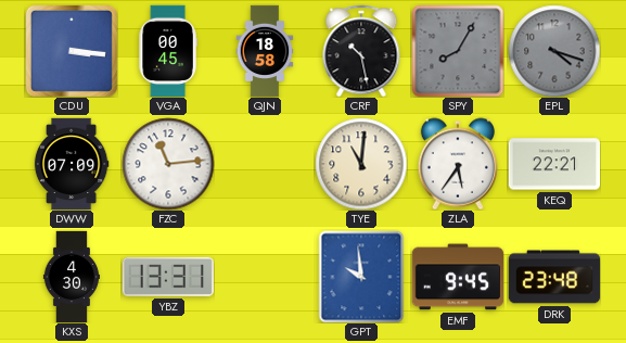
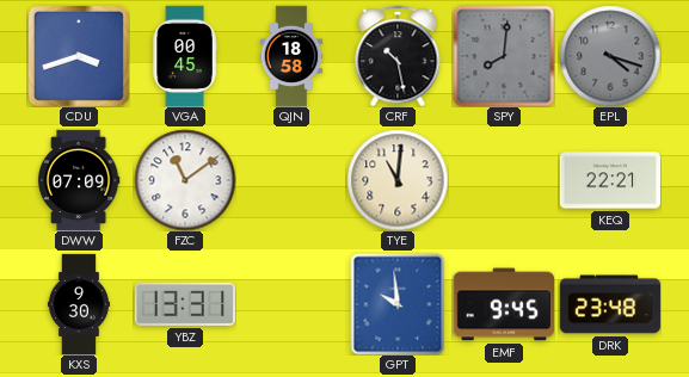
CDU: 3:16 -> 3:42 (79, 56)
SPY: 8:05 -> 8:01 (504, 56)
FZC: 11:14 -> 11:09 (185, 180)
ZLA: 5:36 -> none (457, 164)
KXS: 4:30 -> 9:30 (79, 304)
